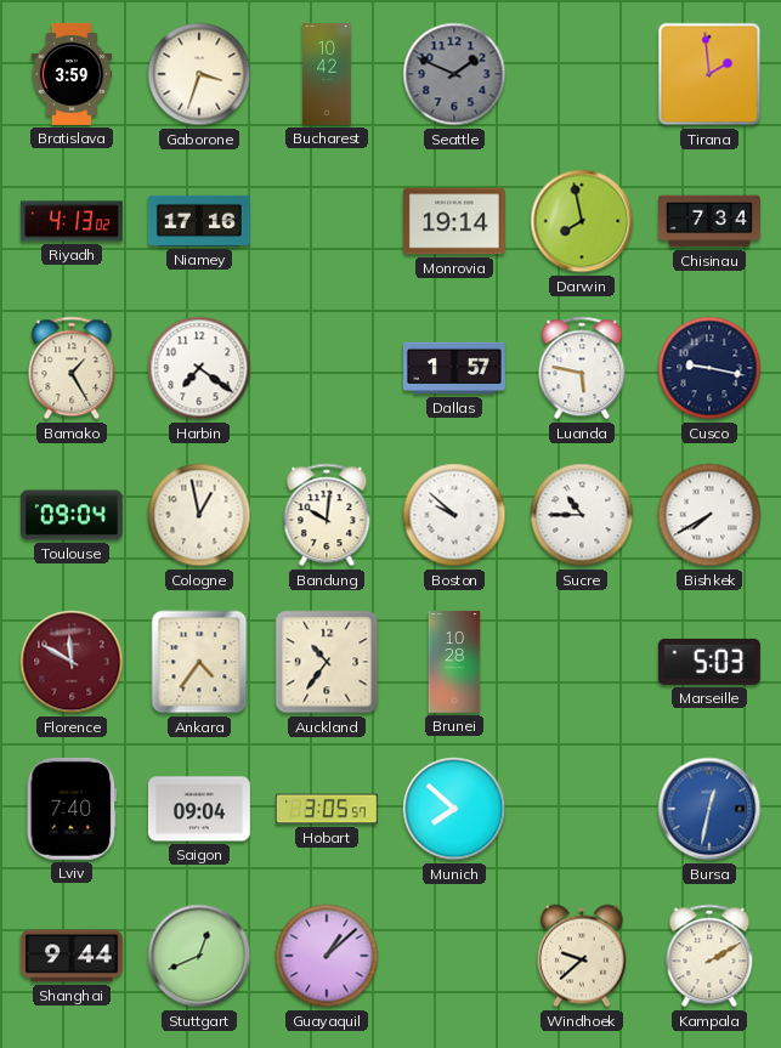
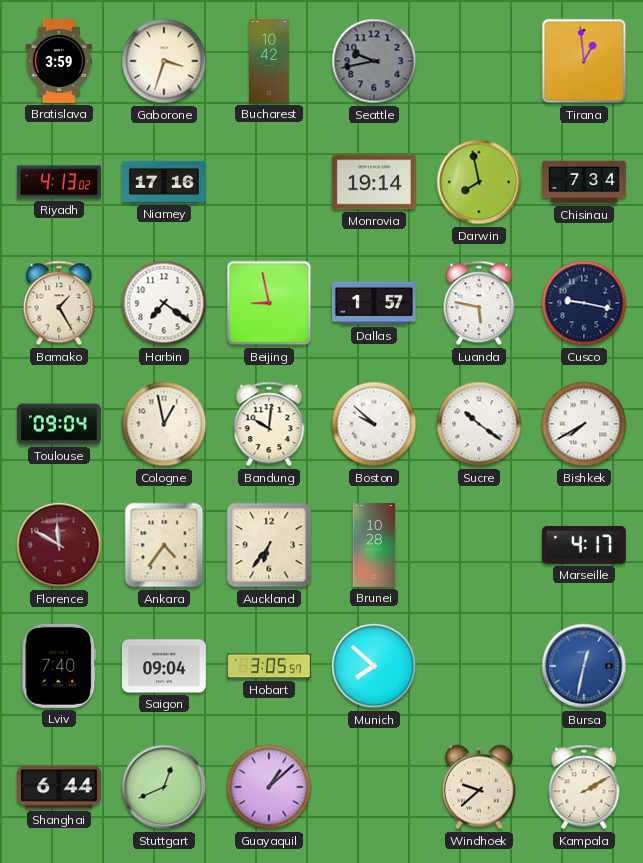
Seattle: 1:49 -> 9:43 (374, 61)
Tirana: 1:59 -> 12:59 (584, 61)
Beijing: none -> 8:58 (269, 303)
Sucre: 10:45 -> 10:21 (479, 424)
Auckland: 10:36 -> 6:36 (269, 545)
Marseille: 5:03 -> 4:17 (584, 545)
Shanghai: 9:44 -> 6:44 (59, 787)
